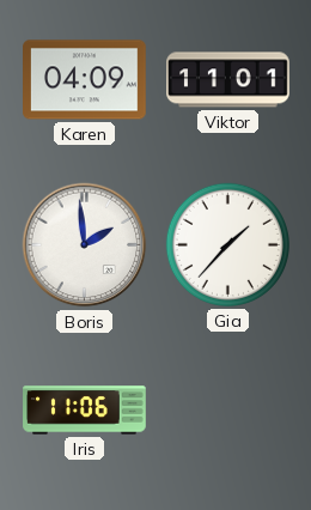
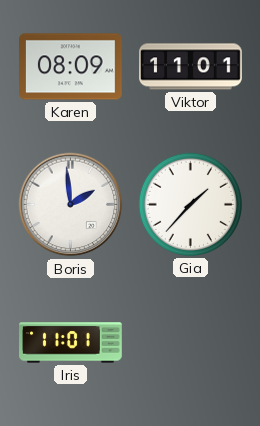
Karen: 04:09 -> 08:09 (71, 67)
Iris: 11:06 -> 11:01 (71, 343)
